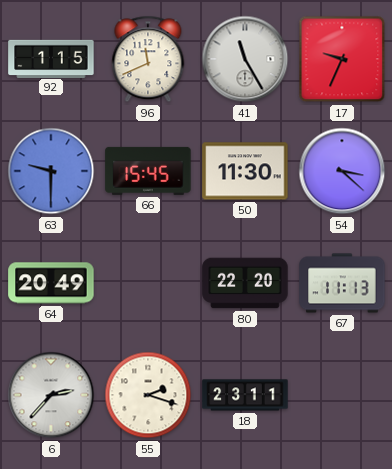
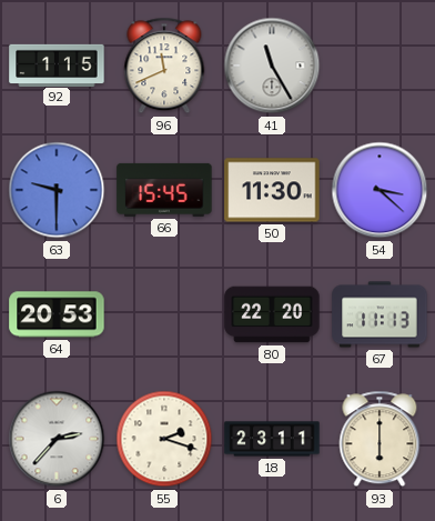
17: 9:34 -> none (342, 59)
64: 20:49 -> 20:53 (57, 314)
93: none -> 6:00 (380, 439)
